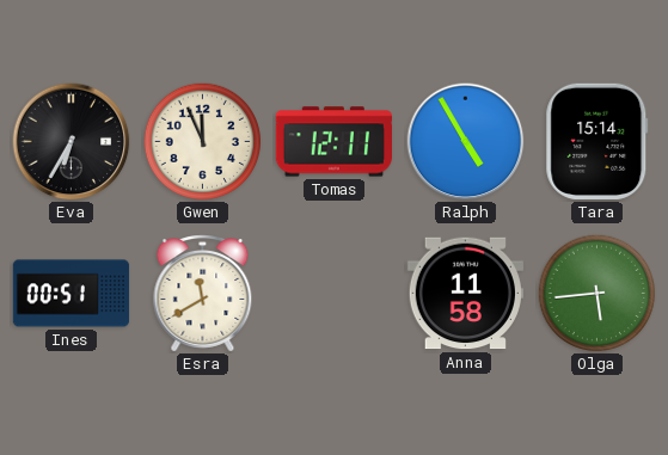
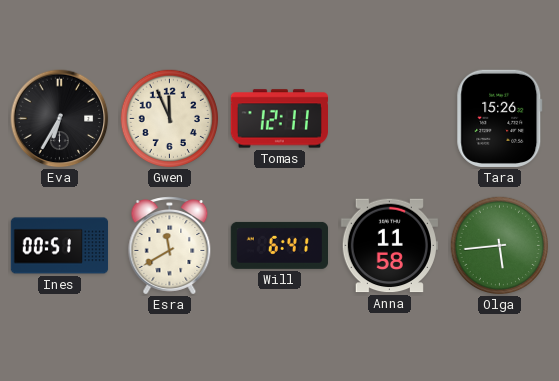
Ralph: 4:55 -> none (466, 142)
Tara: 15:14 -> 15:26 (500, 118)
Will: none -> 6:41 (279, 245)
